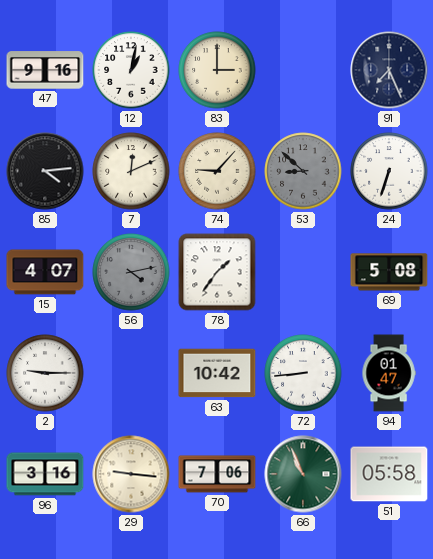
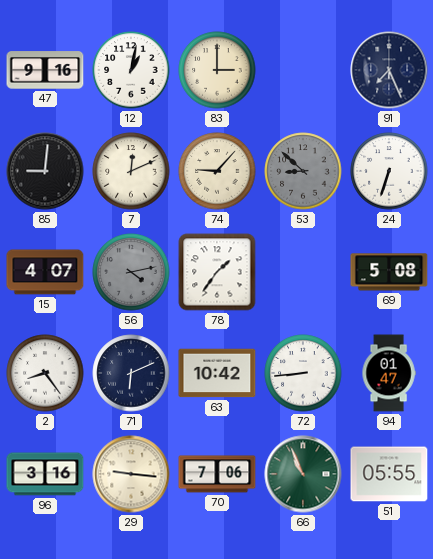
85: 4:14 -> 9:01 (45, 171)
2: 9:15 -> 8:24 (45, 373)
71: none -> 6:11 (131, 373)
51: 05:58 -> 05:55 (389, 474)
